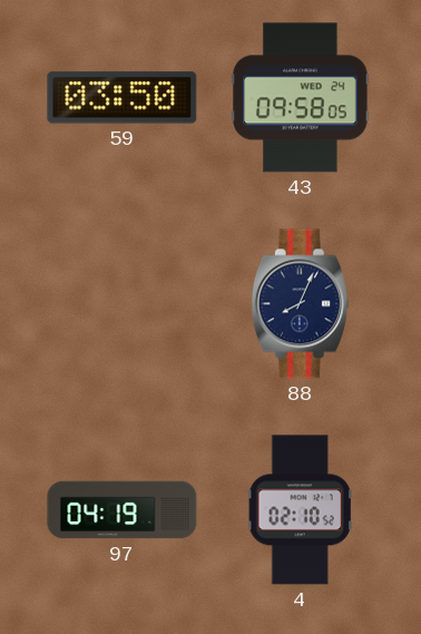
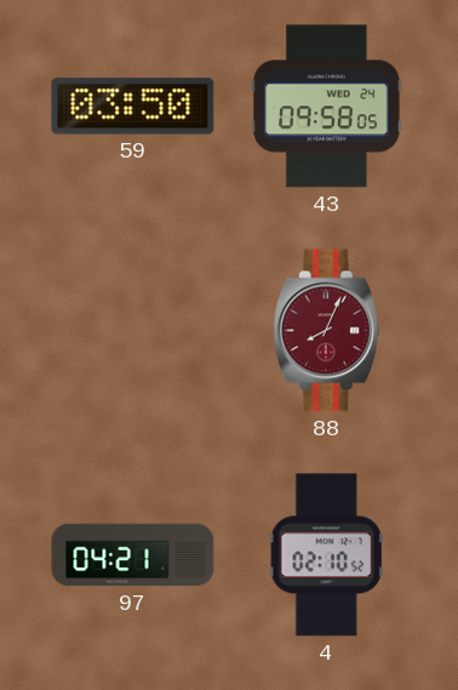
88 dial: navy -> burgundy (326, 331)
97: 04:19 -> 04:21 (133, 555)
